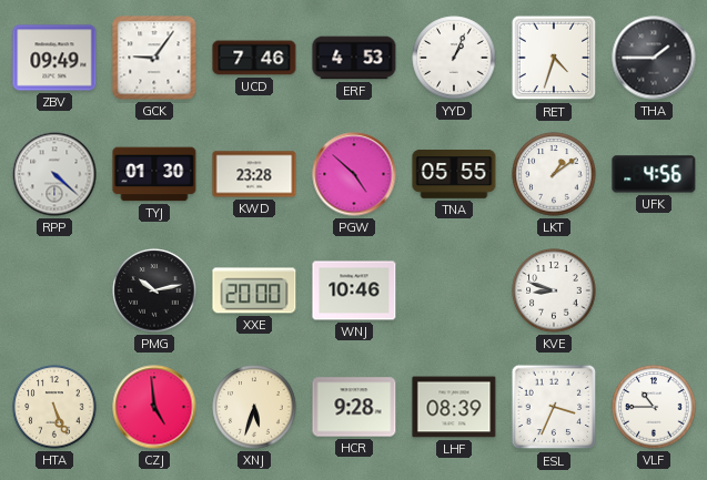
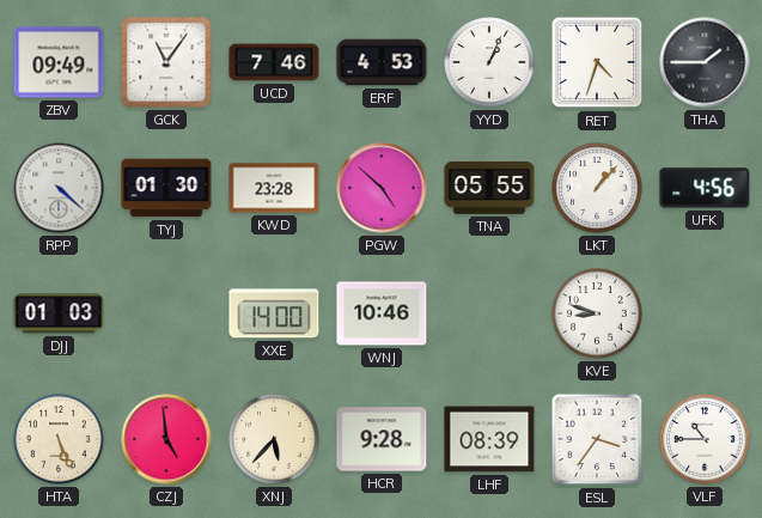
GCK: 9:06 -> 11:06 (166, 62)
LKT: 1:09 -> 1:07 (597, 188)
DJJ: none -> 01:03 (59, 313)
PMG: 10:13 -> none (154, 290)
XXE: 20:00 -> 14:00 (274, 313)
XNJ: 5:33 -> 5:37 (274, 439)
ESL: 3:34 -> 3:36 (597, 439)
